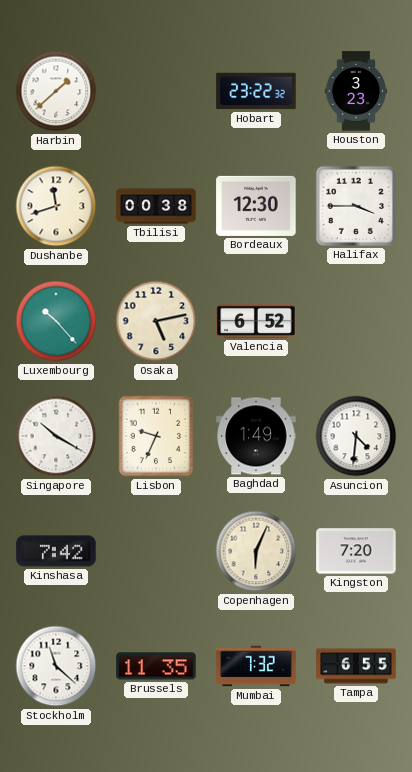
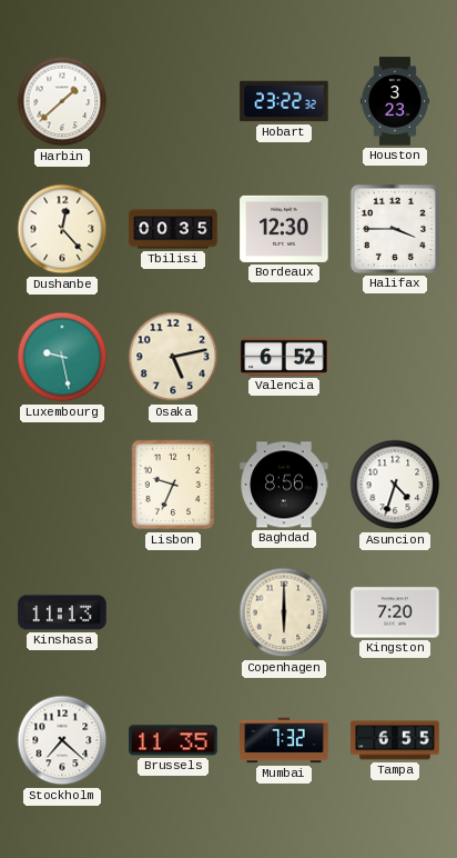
Dushanbe: 11:42 -> 12:23 (62, 229)
Tbilisi: 00:38 -> 00:35 (173, 229)
Luxembourg: 10:23 -> 9:28 (62, 357)
Singapore: 10:20 -> none (56, 436)
Baghdad: 1:49 -> 8:56 (284, 485)
Asuncion: 4:31 -> 4:33 (395, 485)
Kinshasa: 7:42 -> 11:13 (62, 612)
Copenhagen: 6:04 -> 6:00 (284, 612)
Stockholm: 11:22 -> 7:22 (62, 740)
